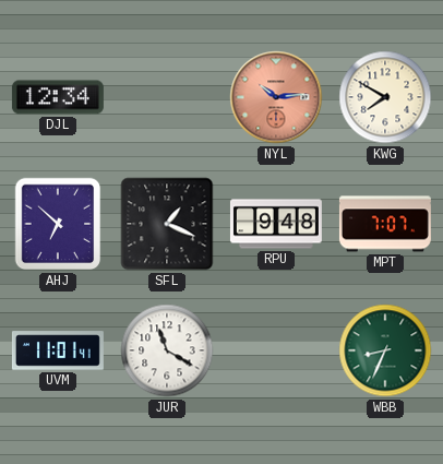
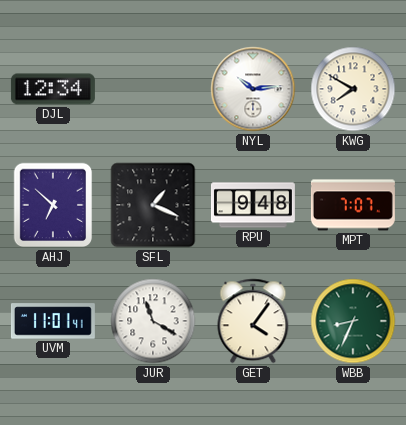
NYL dial: salmon -> white (253, 89)
GET: none -> 4:06 (253, 321)
